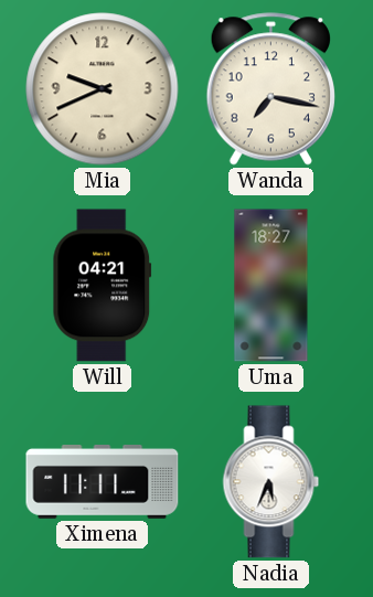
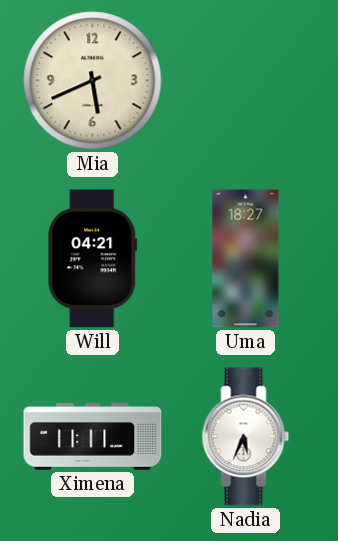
Mia: 9:41 -> 5:41 (93, 81)
Wanda: 7:17 -> none (270, 89)
